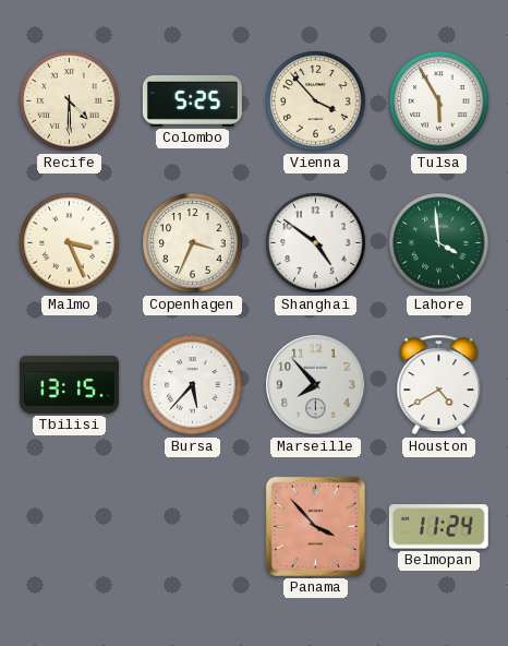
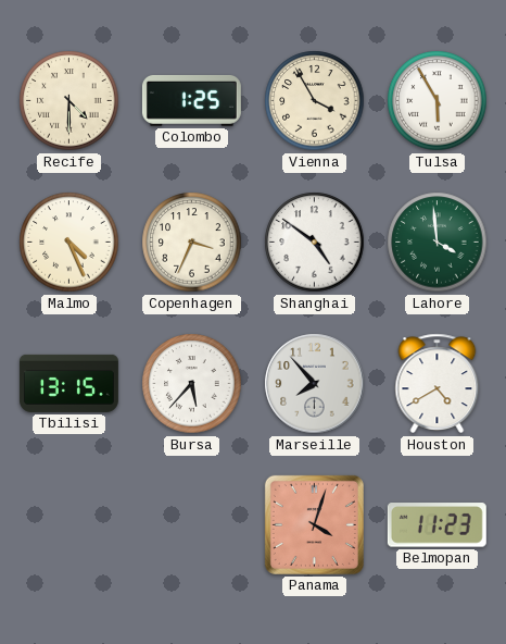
Colombo: 5:25 -> 1:25 (191, 100)
Vienna: 3:53 -> 3:55 (315, 101)
Malmo: 3:26 -> 4:26 (69, 243)
Panama: 3:53 -> 4:03 (314, 524)
Belmopan: 11:24 -> 11:23 (437, 525)
